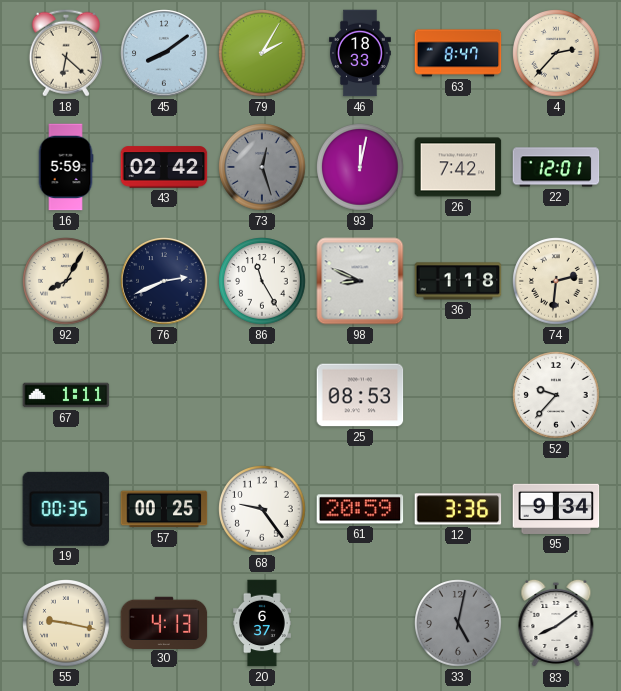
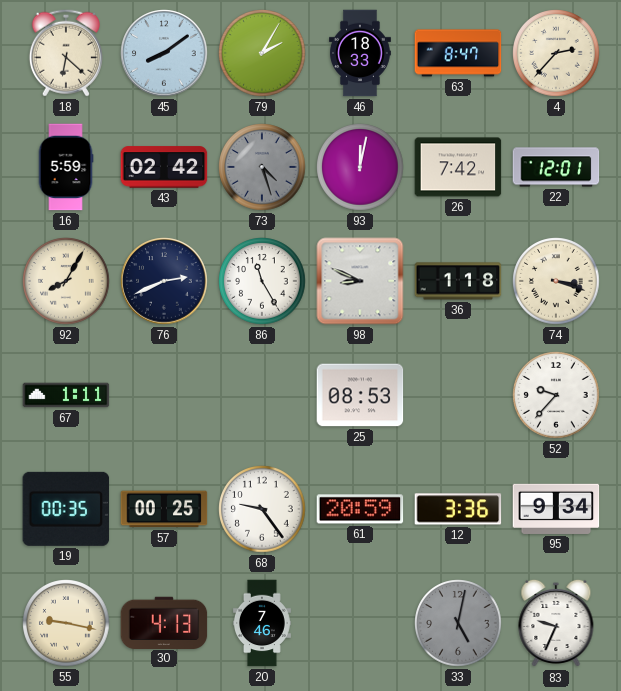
73: 12:27 -> 4:27 (262, 167)
74: 2:31 -> 3:18 (556, 281)
20: 6:37 -> 7:46 (263, 623)
83: 8:09 -> 9:34 (556, 623)
